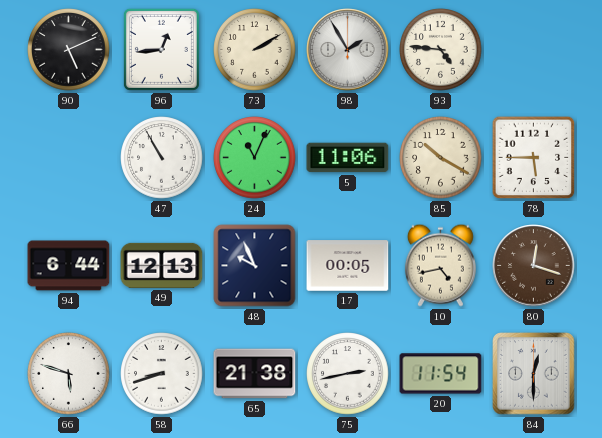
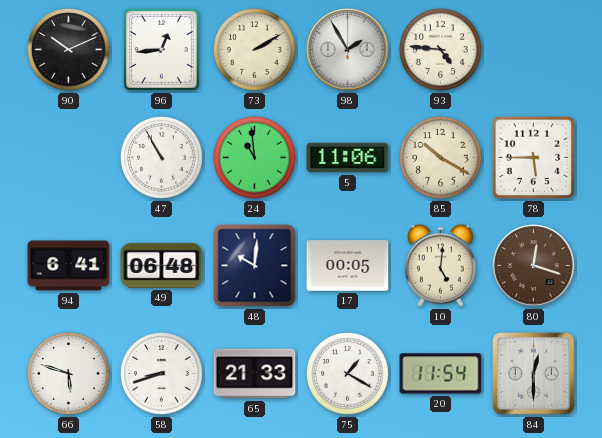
90: 5:11 -> 10:11 (69, 50)
24: 11:04 -> 10:59 (255, 158)
94: 6:44 -> 6:41 (69, 266)
49: 12:13 -> 06:48 (162, 265)
48: 9:56 -> 10:01 (255, 266)
10: 4:43 -> 5:01 (440, 265)
65: 21:38 -> 21:33 (255, 374)
75: 2:43 -> 1:20 (348, 374)
